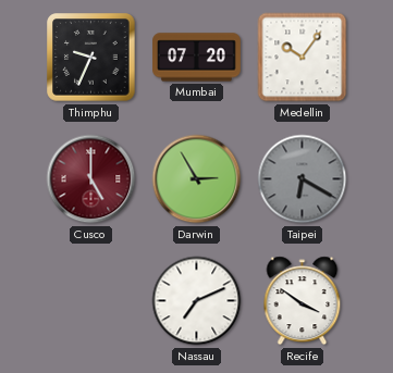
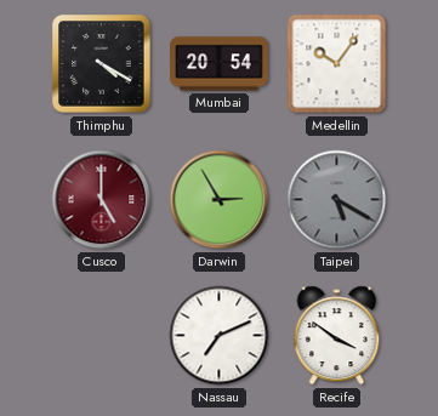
Thimphu: 9:34 -> 4:20 (102, 64)
Mumbai: 07:20 -> 20:54 (220, 64)
Taipei: 6:20 -> 5:20 (337, 200)
